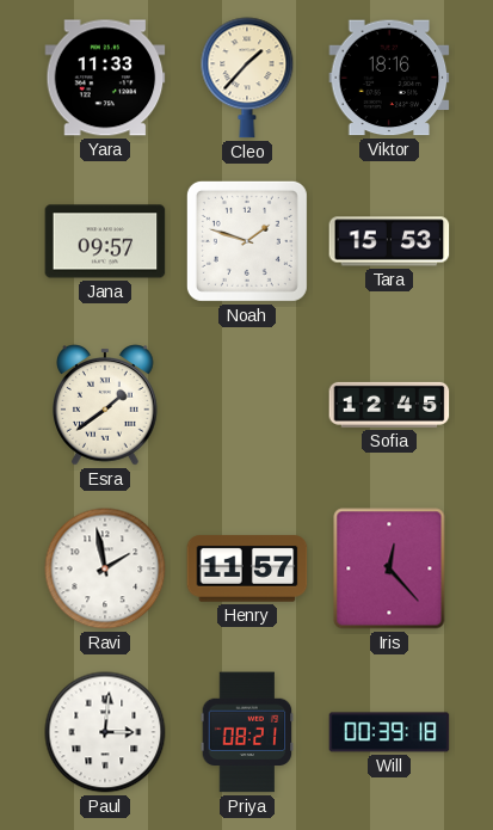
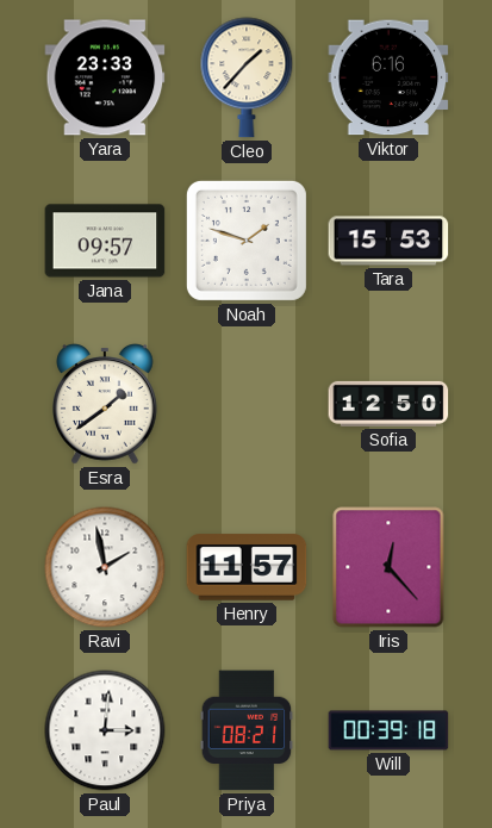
Yara: 11:33 -> 23:33 (105, 77)
Viktor: 18:16 -> 6:16 (388, 77)
Sofia: 12:45 -> 12:50 (388, 404)
